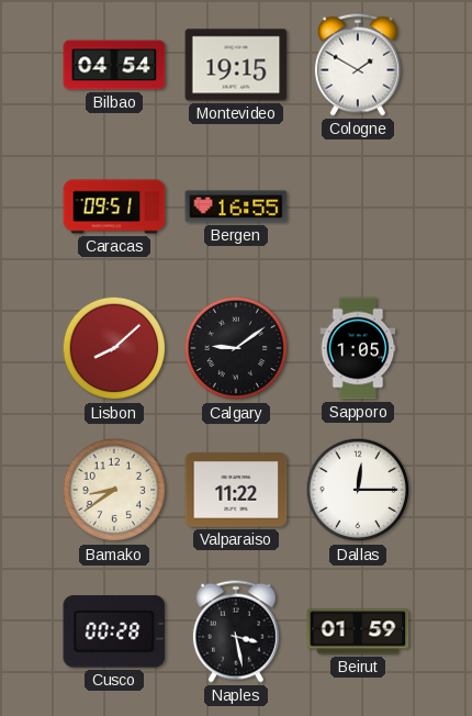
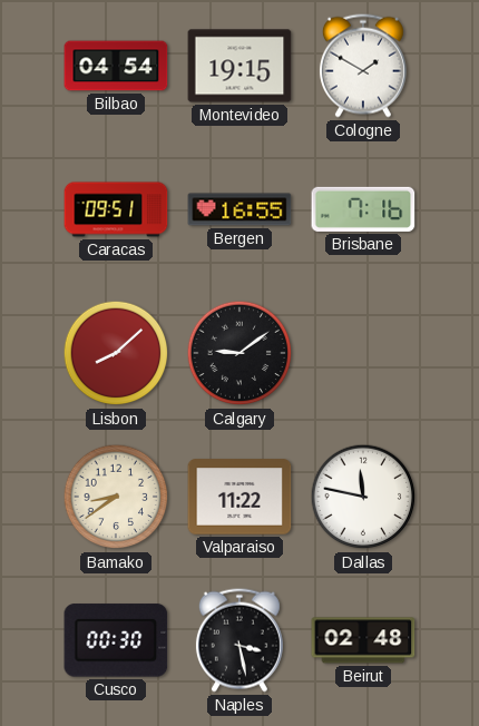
Brisbane: none -> 7:16 (363, 209)
Sapporo: 1:05 -> none (358, 348)
Dallas: 12:15 -> 11:47 (363, 497)
Cusco: 00:28 -> 00:30 (116, 640)
Beirut: 01:59 -> 02:48 (363, 640)
